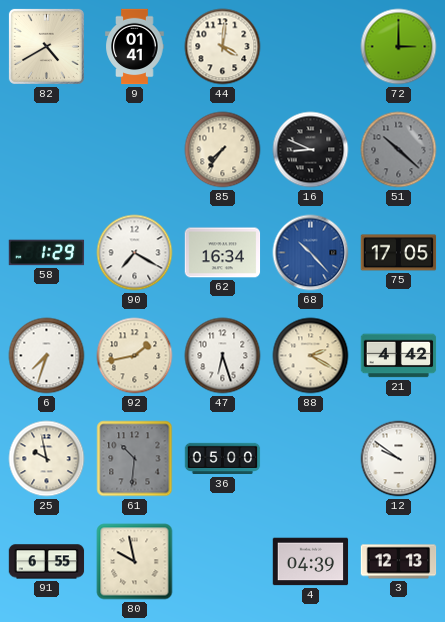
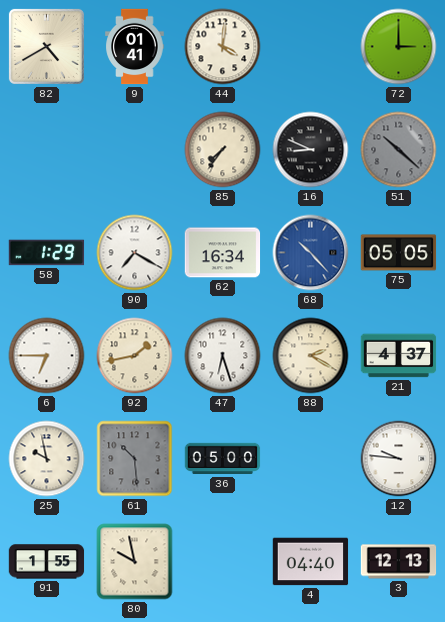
75: 17:05 -> 05:05 (399, 253)
6: 7:33 -> 6:45 (47, 356)
21: 4:42 -> 4:37 (399, 356)
61: 10:31 -> 10:29 (135, 459)
12: 9:51 -> 9:46 (399, 459)
91: 6:55 -> 1:55 (47, 562)
4: 04:39 -> 04:40 (311, 562)
